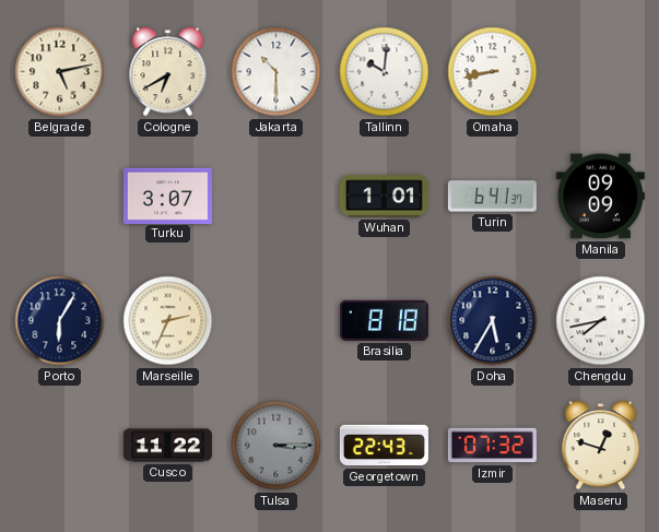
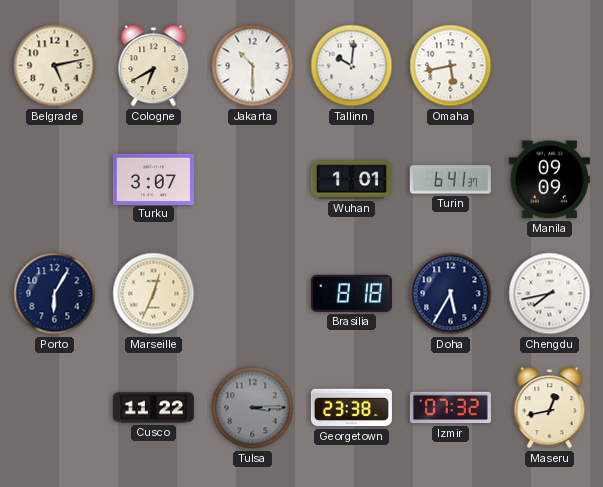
Omaha: 8:43 -> 5:43 (451, 66)
Marseille: 2:34 -> 12:34 (154, 294)
Georgetown: 22:43 -> 23:38 (351, 408)
Maseru: 12:48 -> 12:43 (550, 408)
